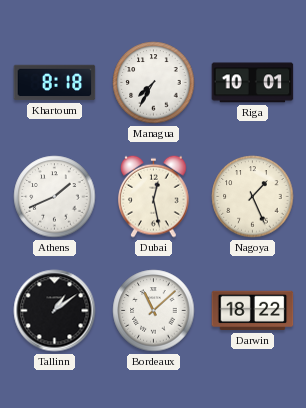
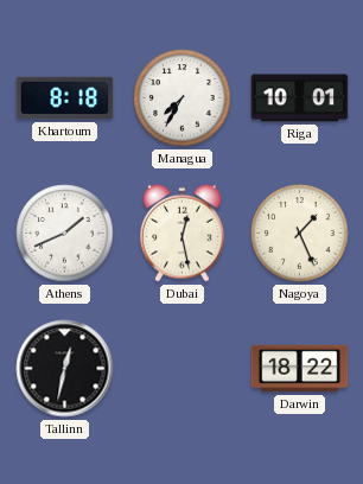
Tallinn: 1:09 -> 12:32 (65, 369)
Bordeaux: 11:08 -> none (154, 311)
